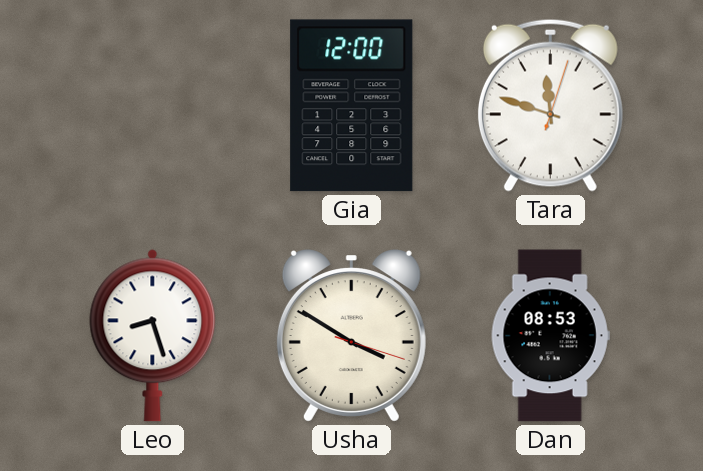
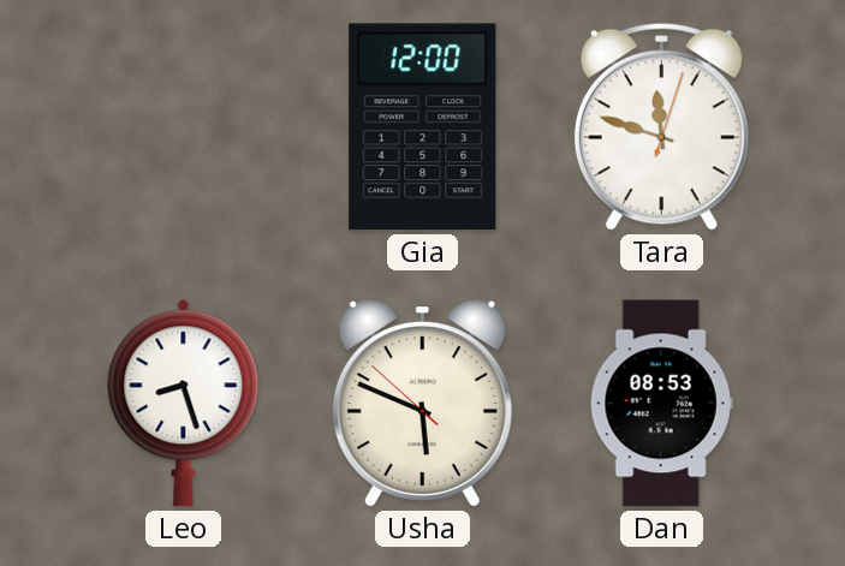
Usha: 3:50 -> 5:48 (422, 404)
